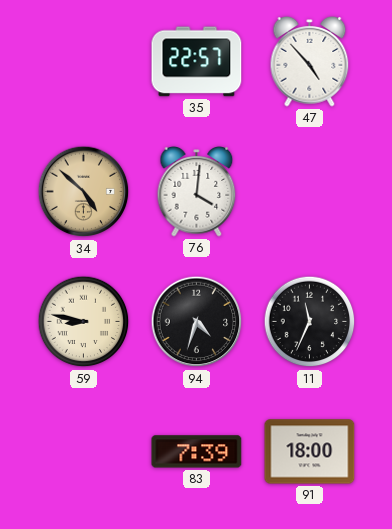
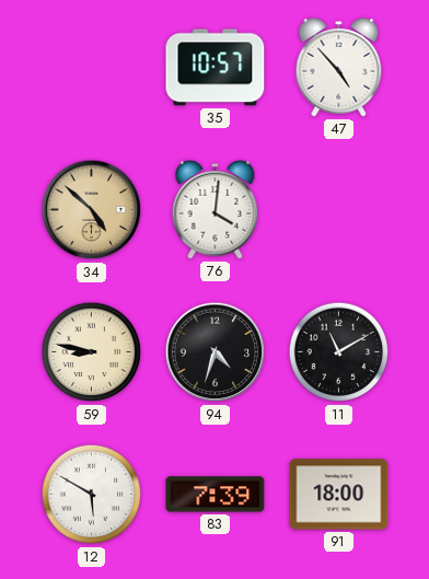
35: 22:57 -> 10:57 (216, 68)
11: 11:34 -> 11:10 (339, 352)
12: none -> 5:50 (92, 495)
